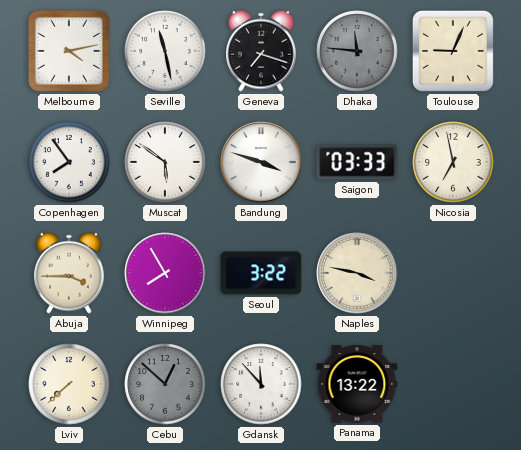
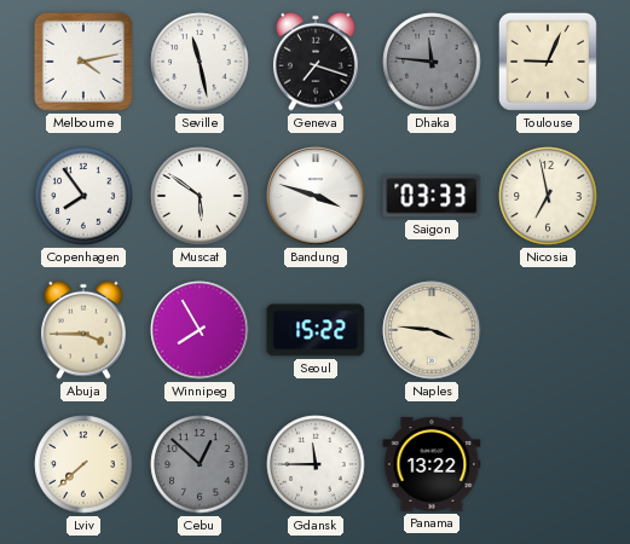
Seoul: 3:22 -> 15:22 (316, 330)
Naples: 3:47 -> 3:46 (432, 330)
Gdansk: 11:53 -> 11:45 (316, 464)
